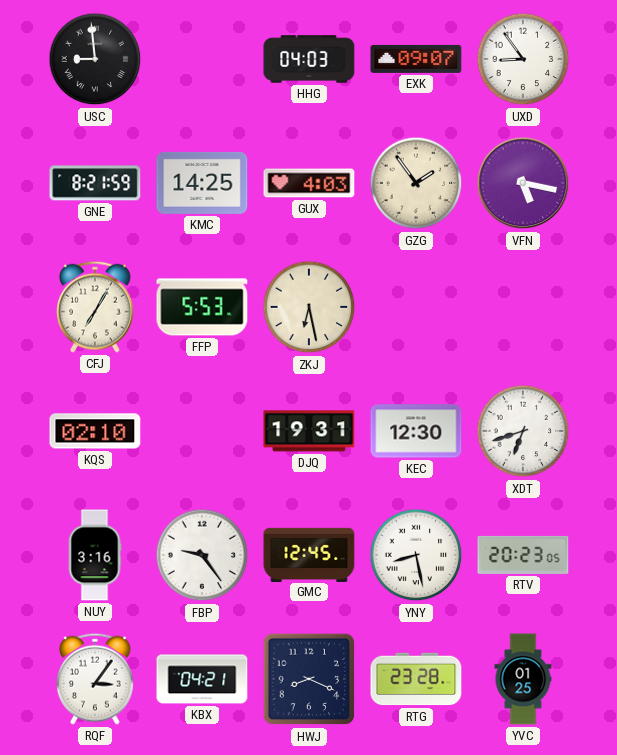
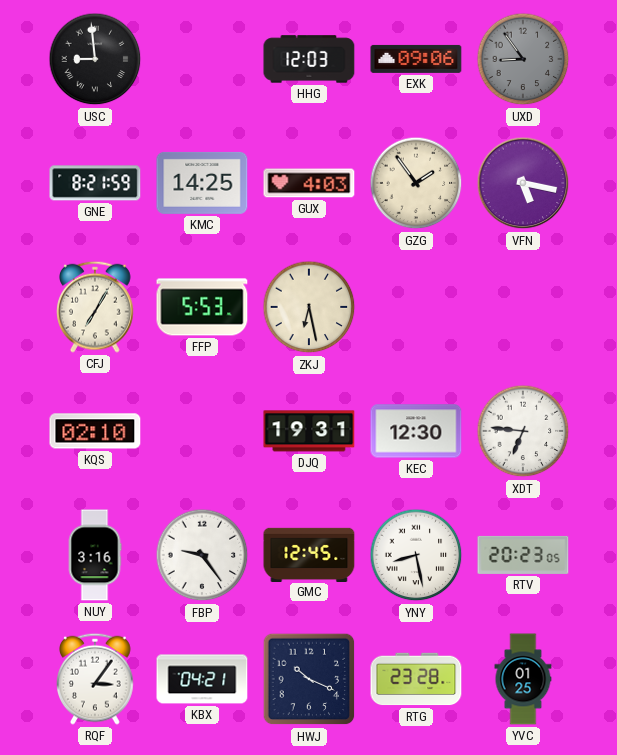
HHG: 04:03 -> 12:03 (309, 59)
EXK: 09:07 -> 09:06 (416, 59)
UXD dial: white -> grey (523, 59)
XDT: 6:42 -> 6:46 (523, 431)
HWJ: 8:19 -> 10:19 (309, 679)
